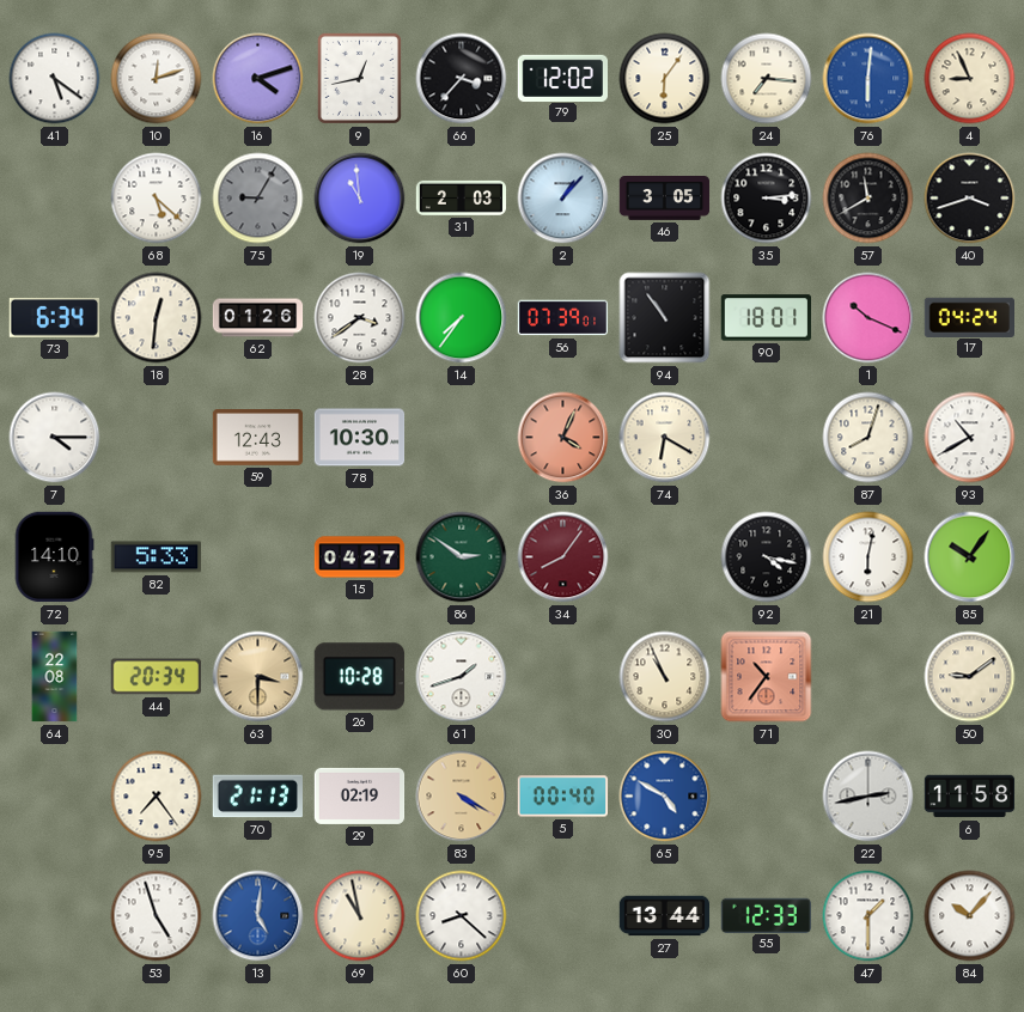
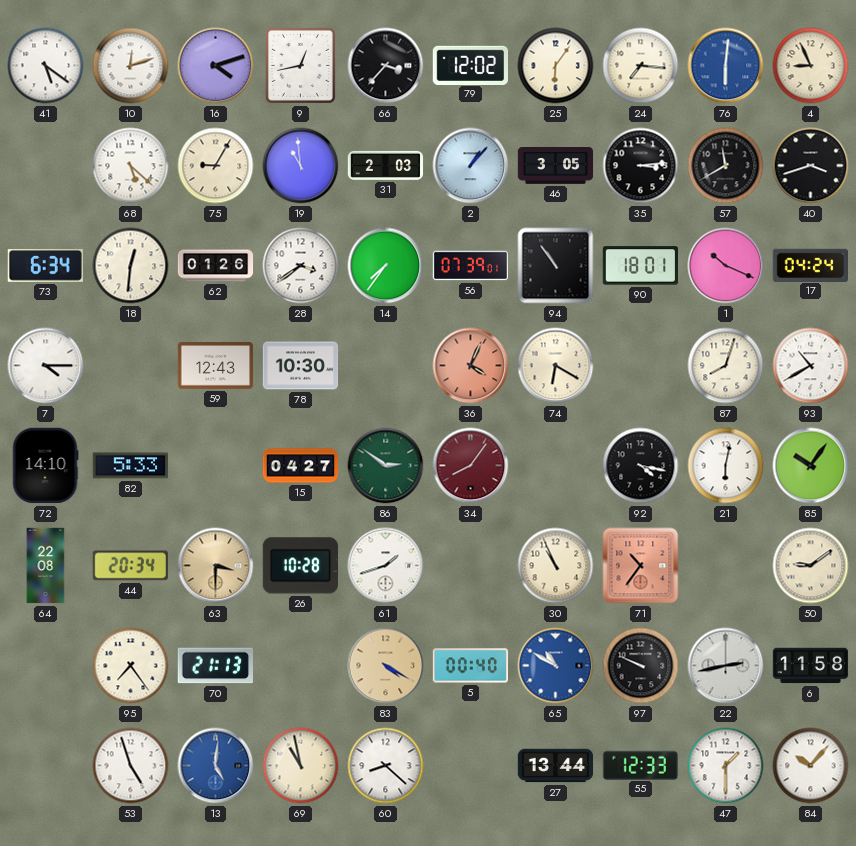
75 dial: grey -> cream (216, 166)
29: 02:19 -> none (360, 795)
65: 4:50 -> 10:50 (556, 666)
97: none -> 9:49 (641, 666)
